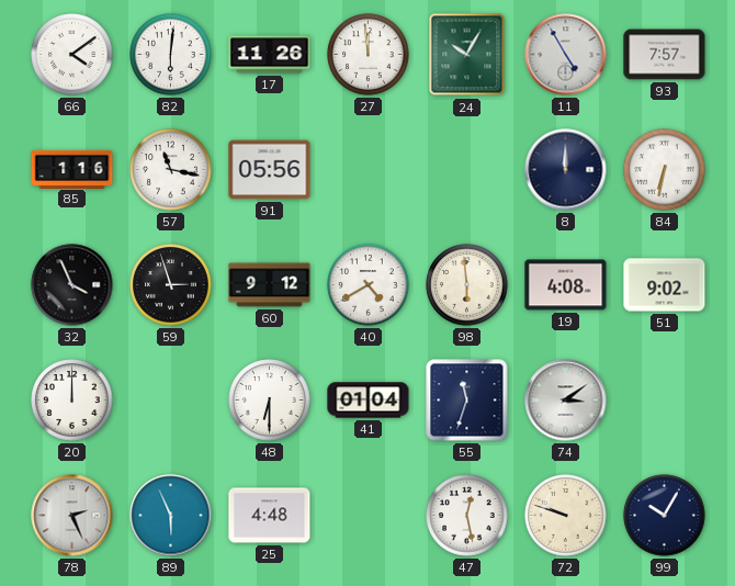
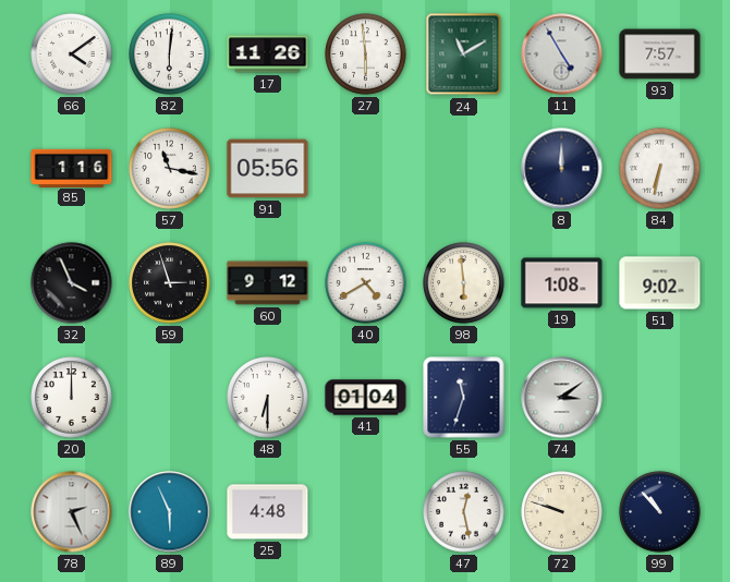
27: 11:59 -> 5:59 (366, 54)
24: 10:05 -> 11:10 (464, 54)
19: 4:08 -> 1:08 (562, 283)
99: 10:05 -> 10:53 (660, 512)
